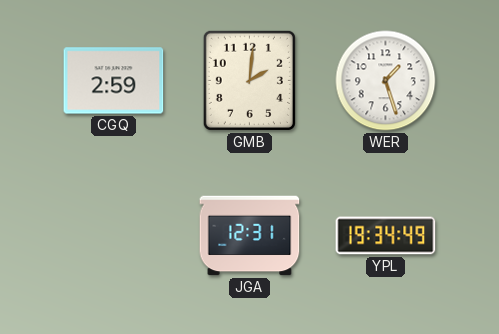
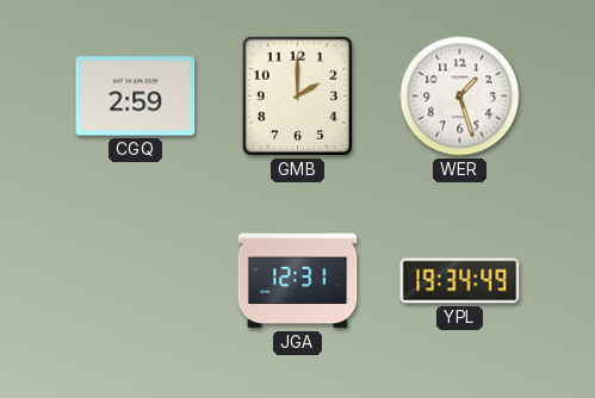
GMB: 2:01 -> 2:00 (297, 95)
